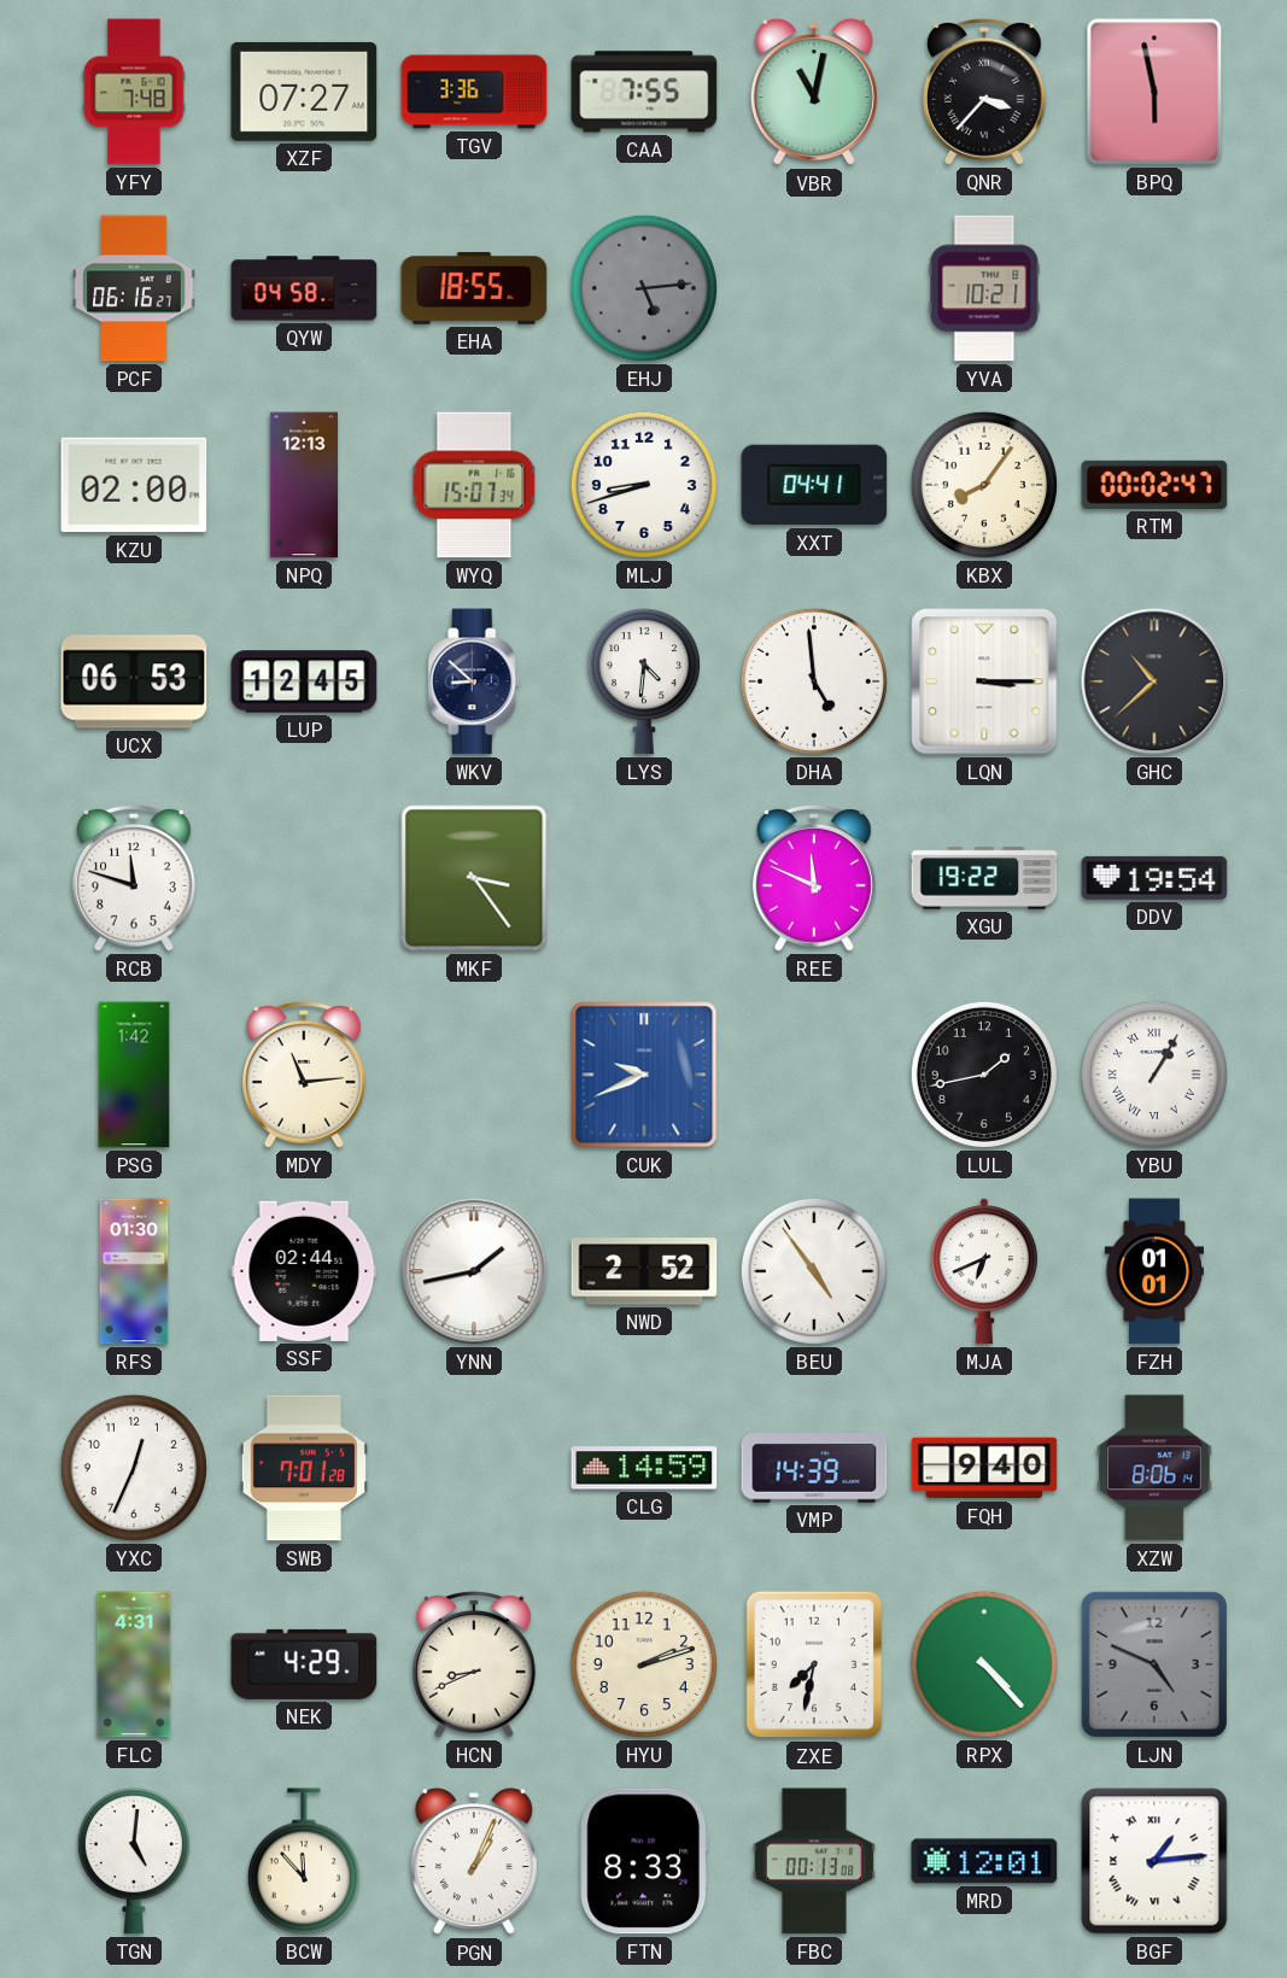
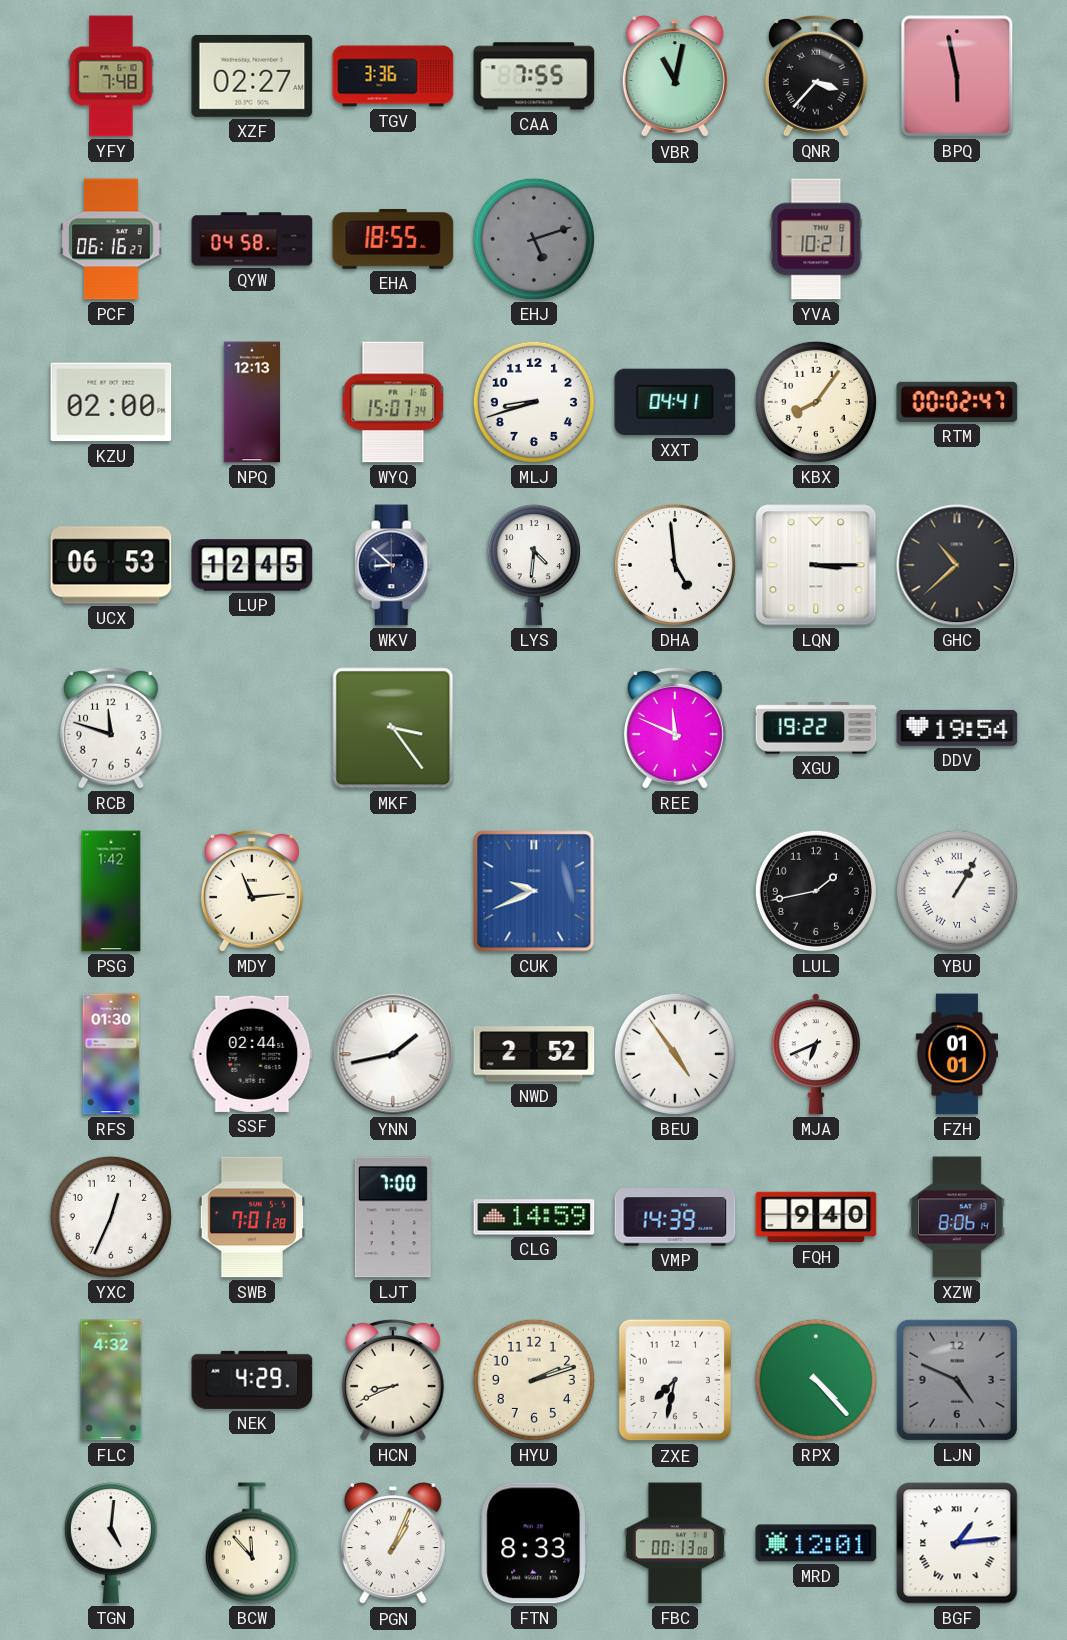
XZF: 07:27 -> 02:27 (252, 76)
EHJ: 5:14 -> 5:12 (534, 239)
LJT: none -> 7:00 (393, 1217)
FLC: 4:31 -> 4:32 (111, 1380)
